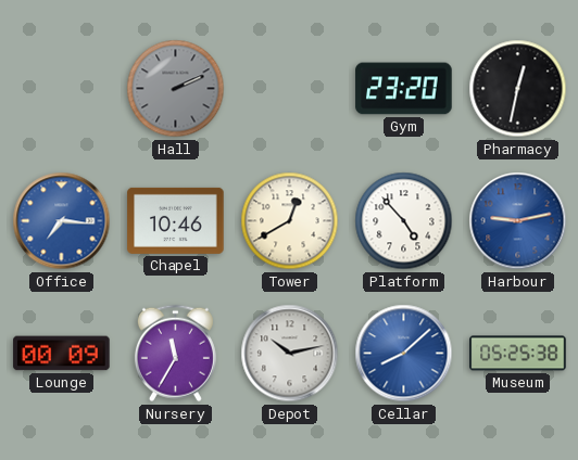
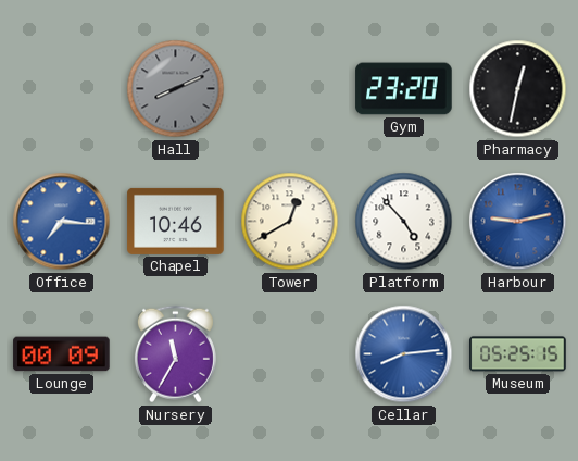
Hall: 2:11 -> 8:11 (176, 89)
Depot: 10:13 -> none (290, 354)
Cellar: 8:08 -> 8:14 (404, 354)
Museum: 05:25:38 -> 05:25:15 (518, 354)
